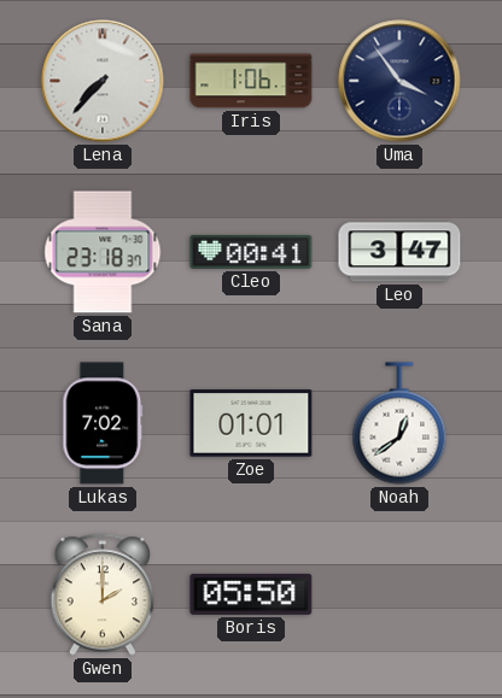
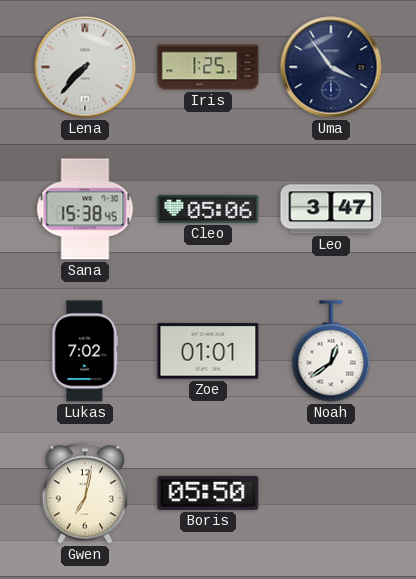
Iris: 1:06 -> 1:25 (208, 67)
Sana: 23:18 -> 15:38 (85, 209)
Cleo: 00:41 -> 05:06 (208, 209)
Gwen: 2:00 -> 7:02 (85, 493)
